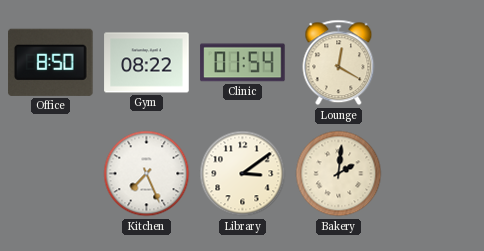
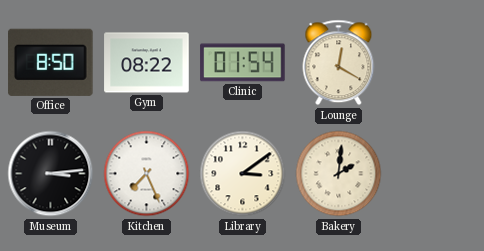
Museum: none -> 3:14 (51, 174)
